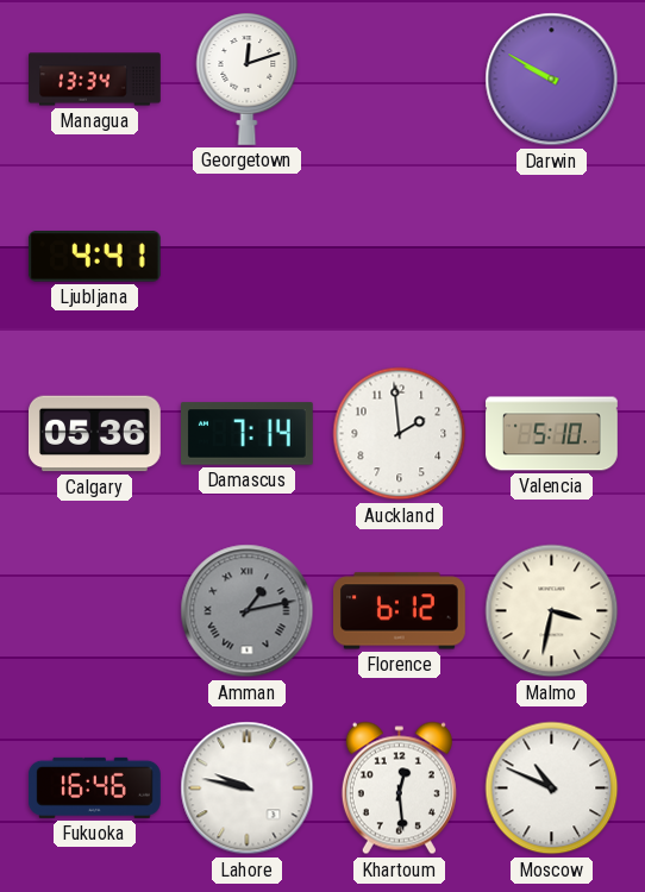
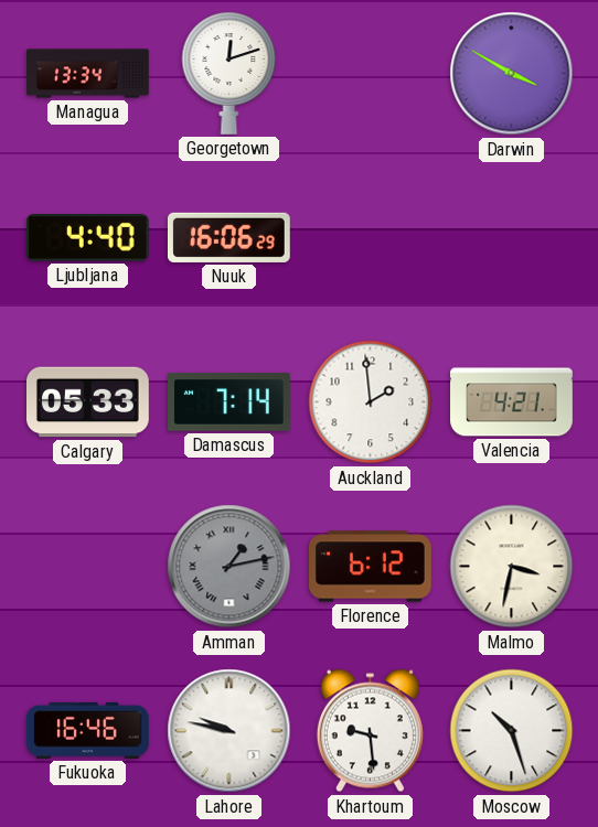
Darwin: 9:50 -> 3:50 (512, 74)
Ljubljana: 4:41 -> 4:40 (87, 238)
Nuuk: none -> 16:06 (228, 237)
Calgary: 05:36 -> 05:33 (88, 402)
Valencia: 5:10 -> 4:21 (512, 402)
Khartoum: 12:29 -> 9:29 (370, 731)
Moscow: 10:49 -> 10:27 (512, 731)
